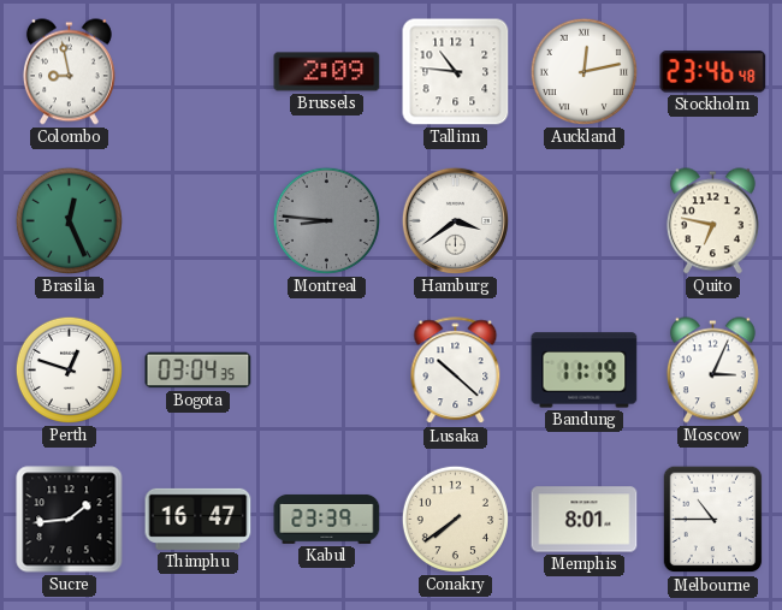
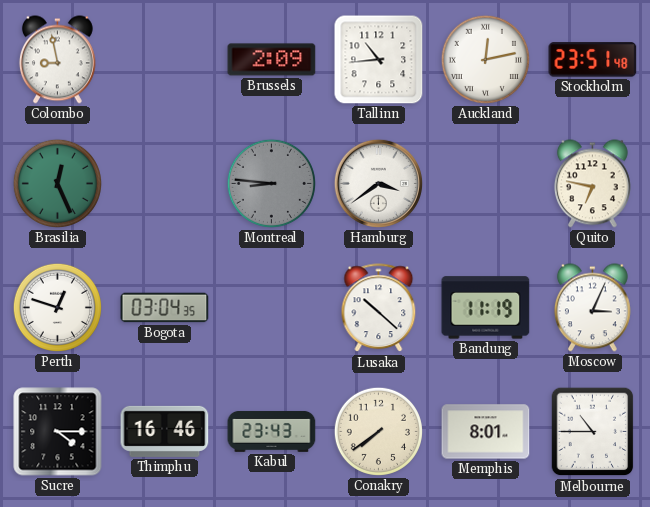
Tallinn: 10:46 -> 10:44 (379, 60)
Stockholm: 23:46 -> 23:51 (593, 60)
Sucre: 1:44 -> 4:15 (58, 432)
Thimphu: 16:47 -> 16:46 (165, 431)
Kabul: 23:39 -> 23:43 (272, 431)
